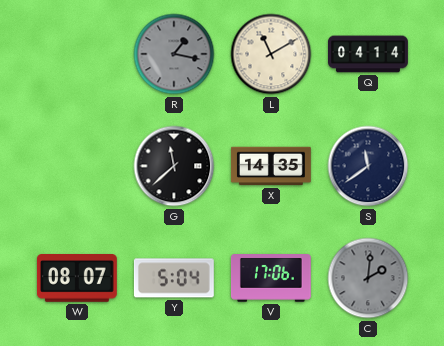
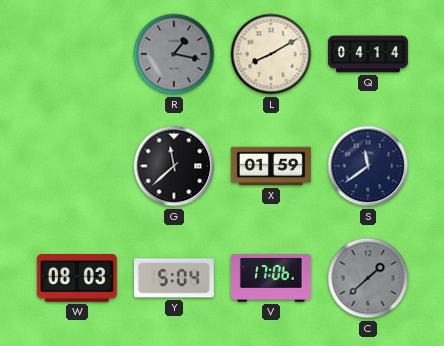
L: 11:10 -> 8:10 (271, 54)
X: 14:35 -> 01:59 (272, 166)
W: 08:07 -> 08:03 (77, 279)
C: 2:01 -> 1:38 (368, 278)
